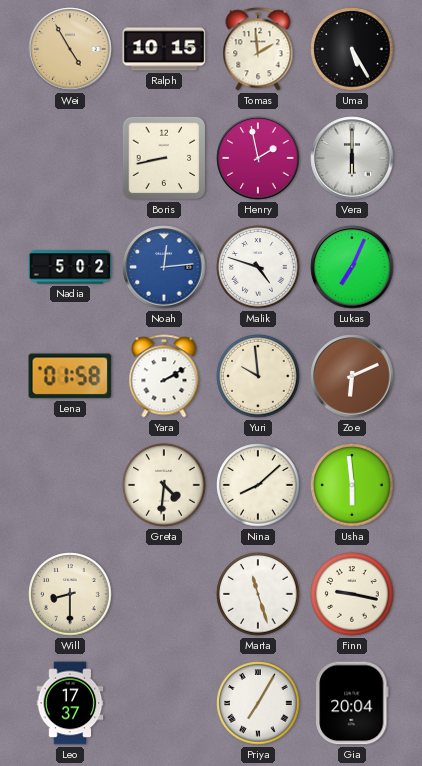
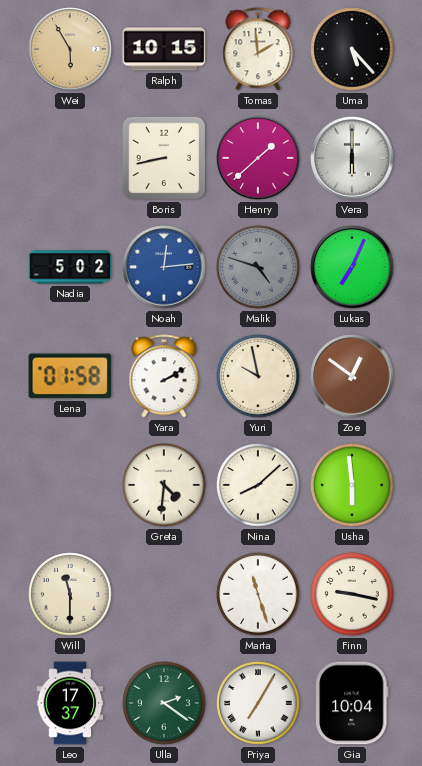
Wei: 4:55 -> 5:55 (70, 49)
Uma: 5:25 -> 5:23 (352, 49)
Henry: 1:58 -> 1:38 (258, 158)
Malik dial: white -> grey (258, 267)
Yuri: 9:59 -> 9:58 (258, 376)
Zoe: 6:11 -> 12:51 (352, 376)
Will: 8:30 -> 11:30 (70, 594)
Ulla: none -> 2:21 (164, 703)
Gia: 20:04 -> 10:04 (352, 703)
